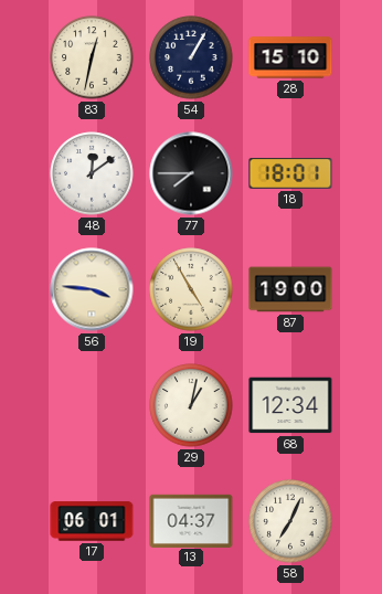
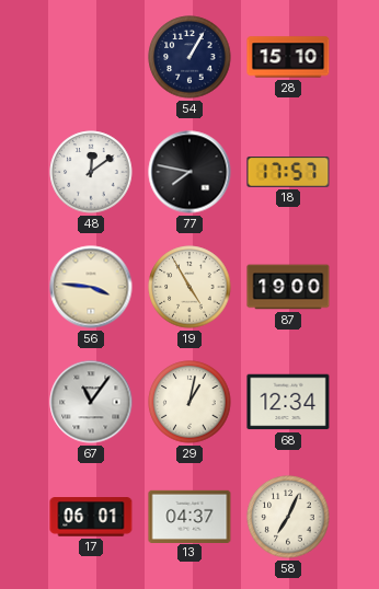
83: 12:32 -> none (92, 57)
77: 7:45 -> 7:47 (190, 172)
18: 18:01 -> 17:57 (288, 173)
67: none -> 11:06 (91, 402)
